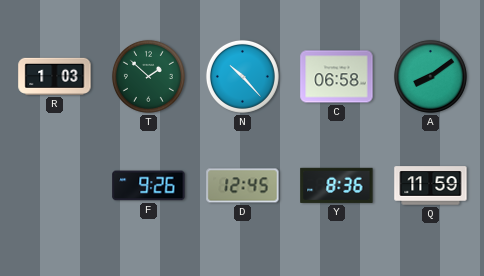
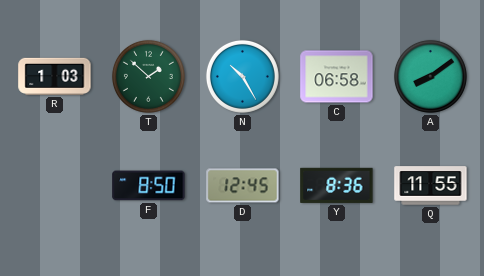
N: 10:23 -> 10:25 (242, 76)
F: 9:26 -> 8:50 (149, 186)
Q: 11:59 -> 11:55 (431, 186)
